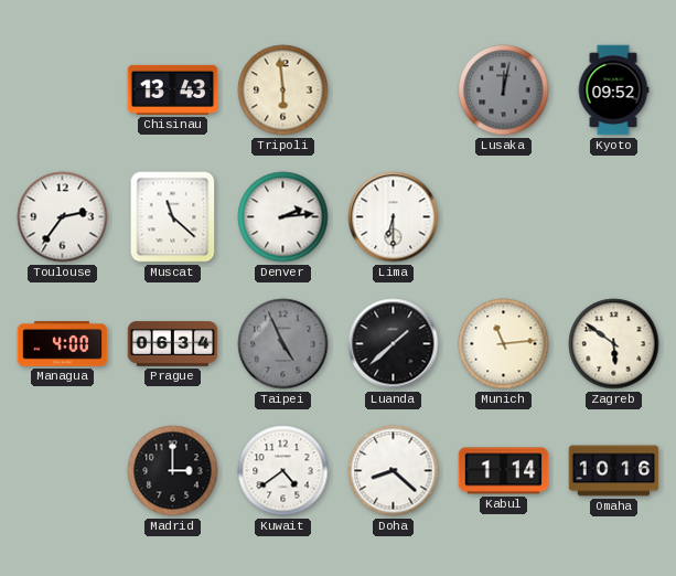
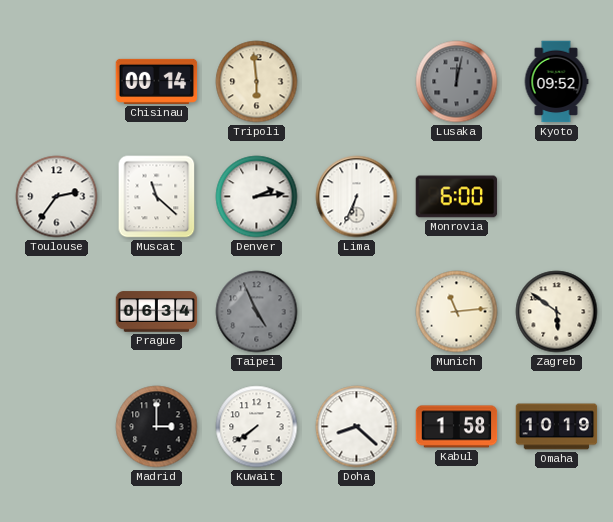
Chisinau: 13:43 -> 00:14 (157, 81)
Lima: 6:30 -> 6:34 (357, 197)
Monrovia: none -> 6:00 (457, 197)
Managua: 4:00 -> none (63, 344)
Luanda: 1:38 -> none (394, 344)
Kuwait: 4:39 -> 7:39 (257, 427)
Kabul: 1:14 -> 1:58 (457, 427)
Omaha: 10:16 -> 10:19 (557, 427)
